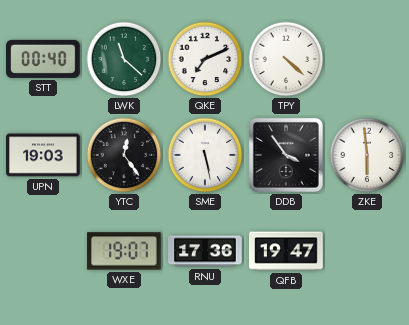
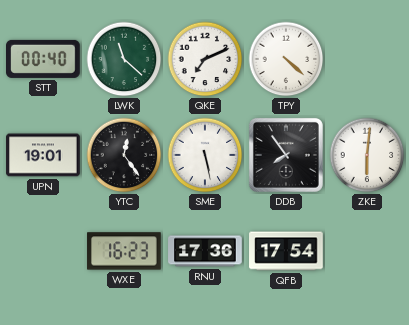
UPN: 19:03 -> 19:01 (43, 155)
DDB: 3:54 -> 7:54 (286, 155)
ZKE: 5:59 -> 6:01 (367, 155)
WXE: 19:07 -> 16:23 (124, 251)
QFB: 19:47 -> 17:54 (286, 251)
